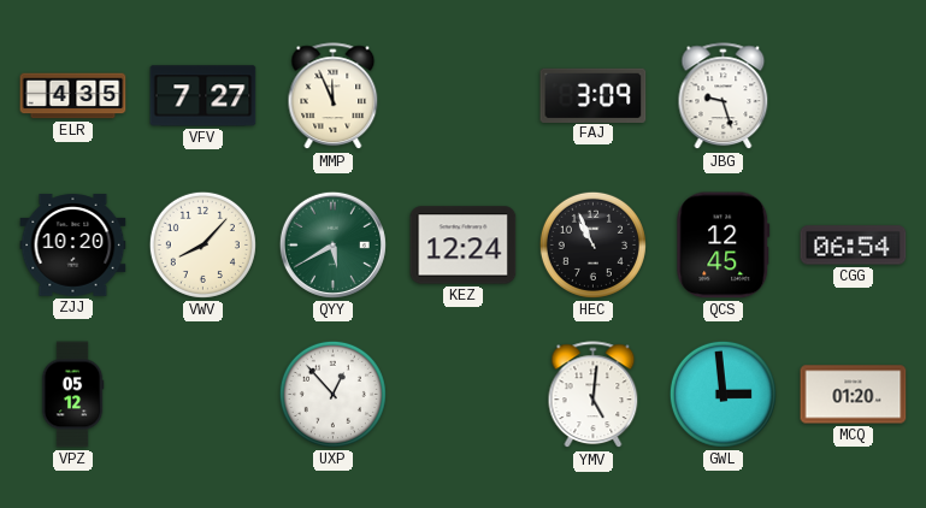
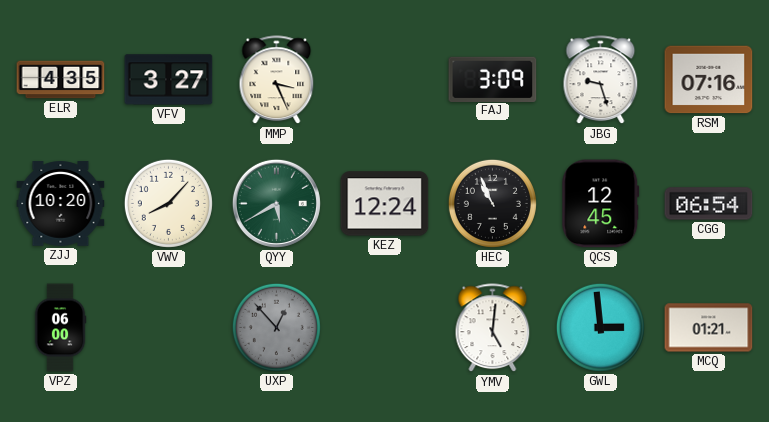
VFV: 7:27 -> 3:27 (169, 80)
MMP: 11:56 -> 3:26 (277, 80)
RSM: none -> 07:16 (709, 80)
VPZ: 05:12 -> 06:00 (60, 328)
UXP dial: white -> grey (276, 327)
MCQ: 01:20 -> 01:21 (709, 328)
